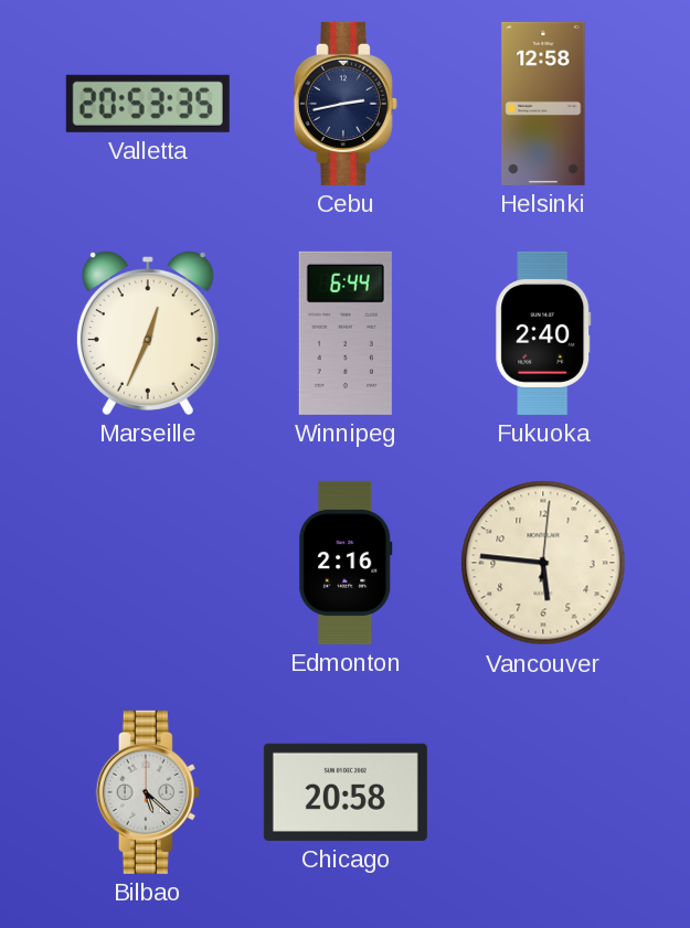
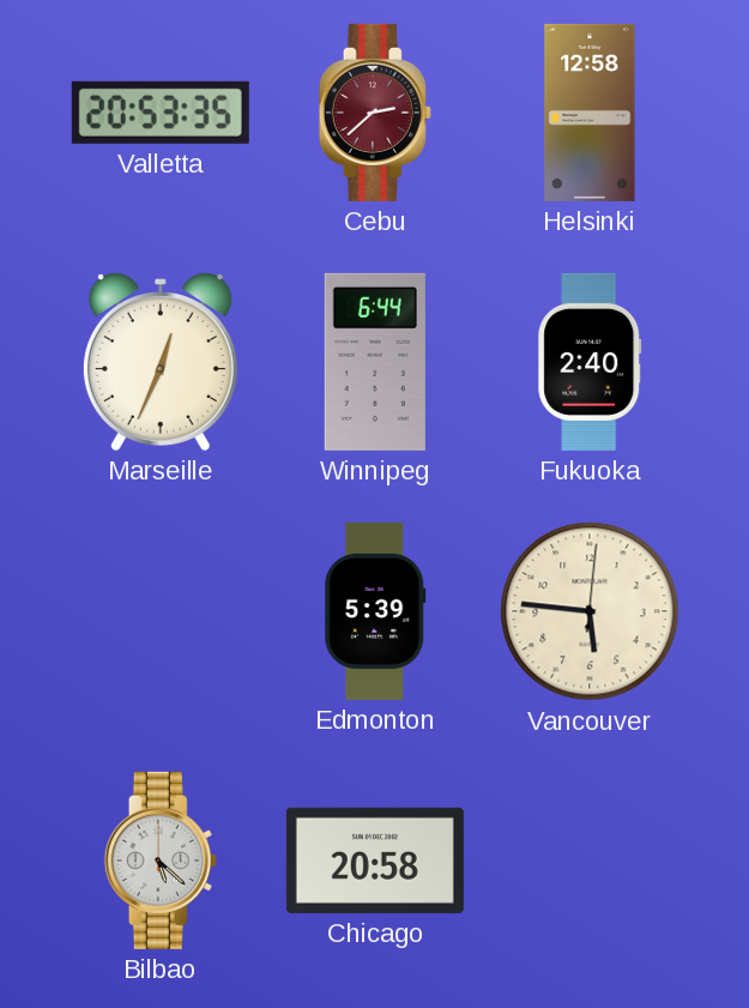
Cebu: 2:43 -> 2:38 (375, 113)
Cebu dial: navy -> burgundy (375, 113)
Edmonton: 2:16 -> 5:39 (375, 611)
